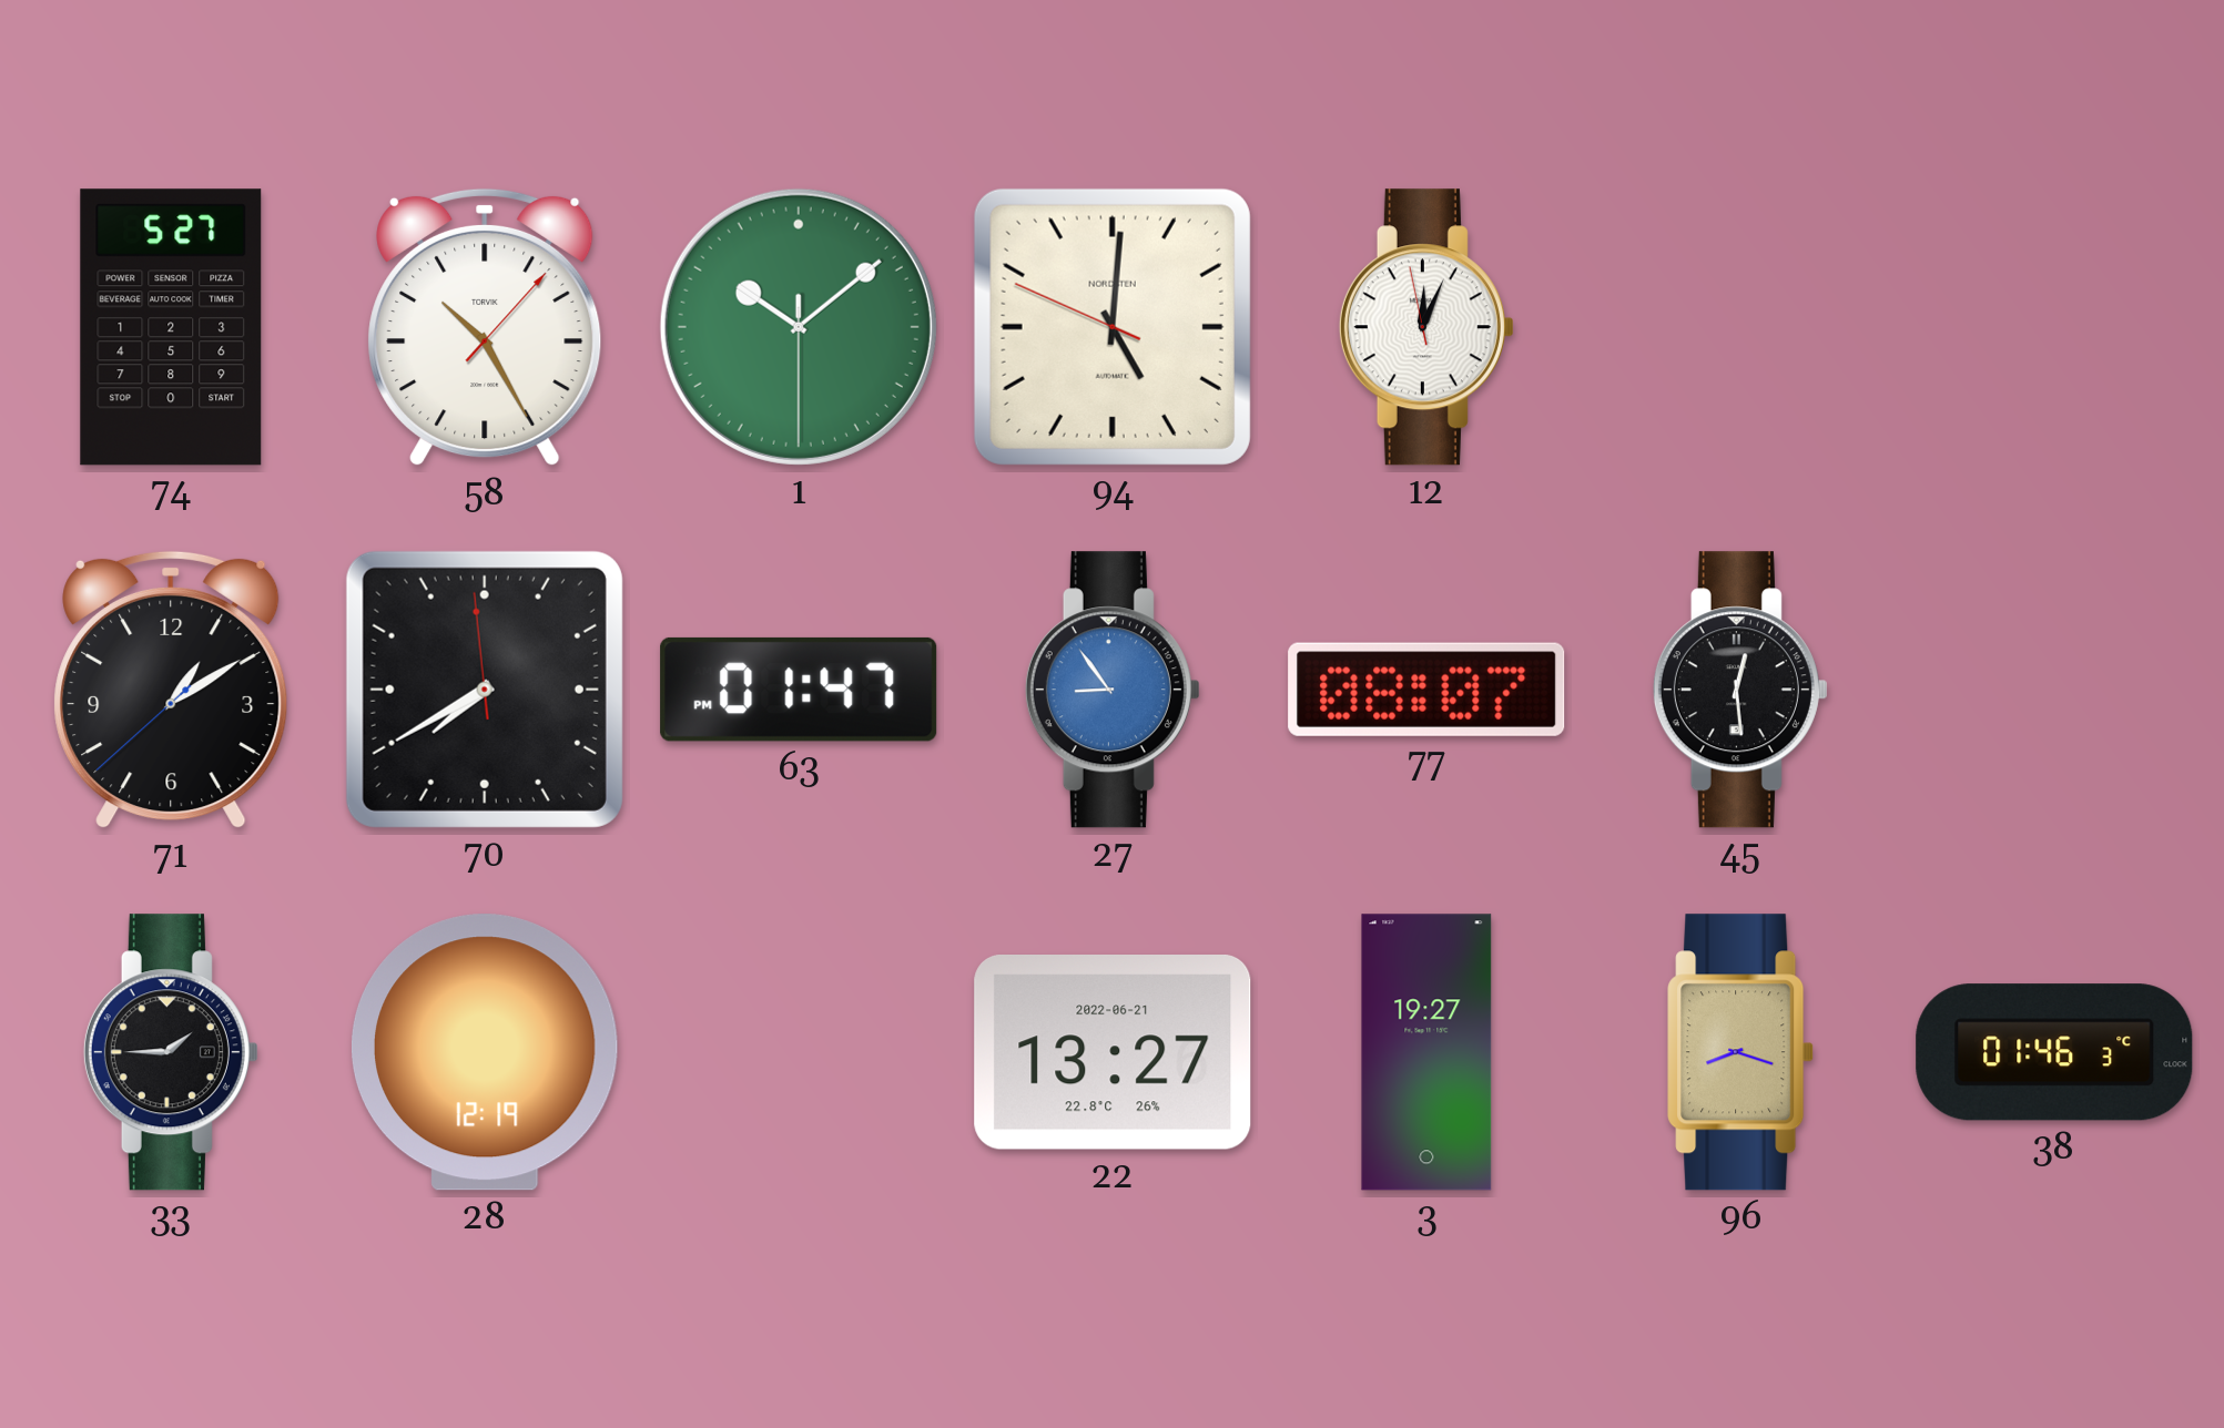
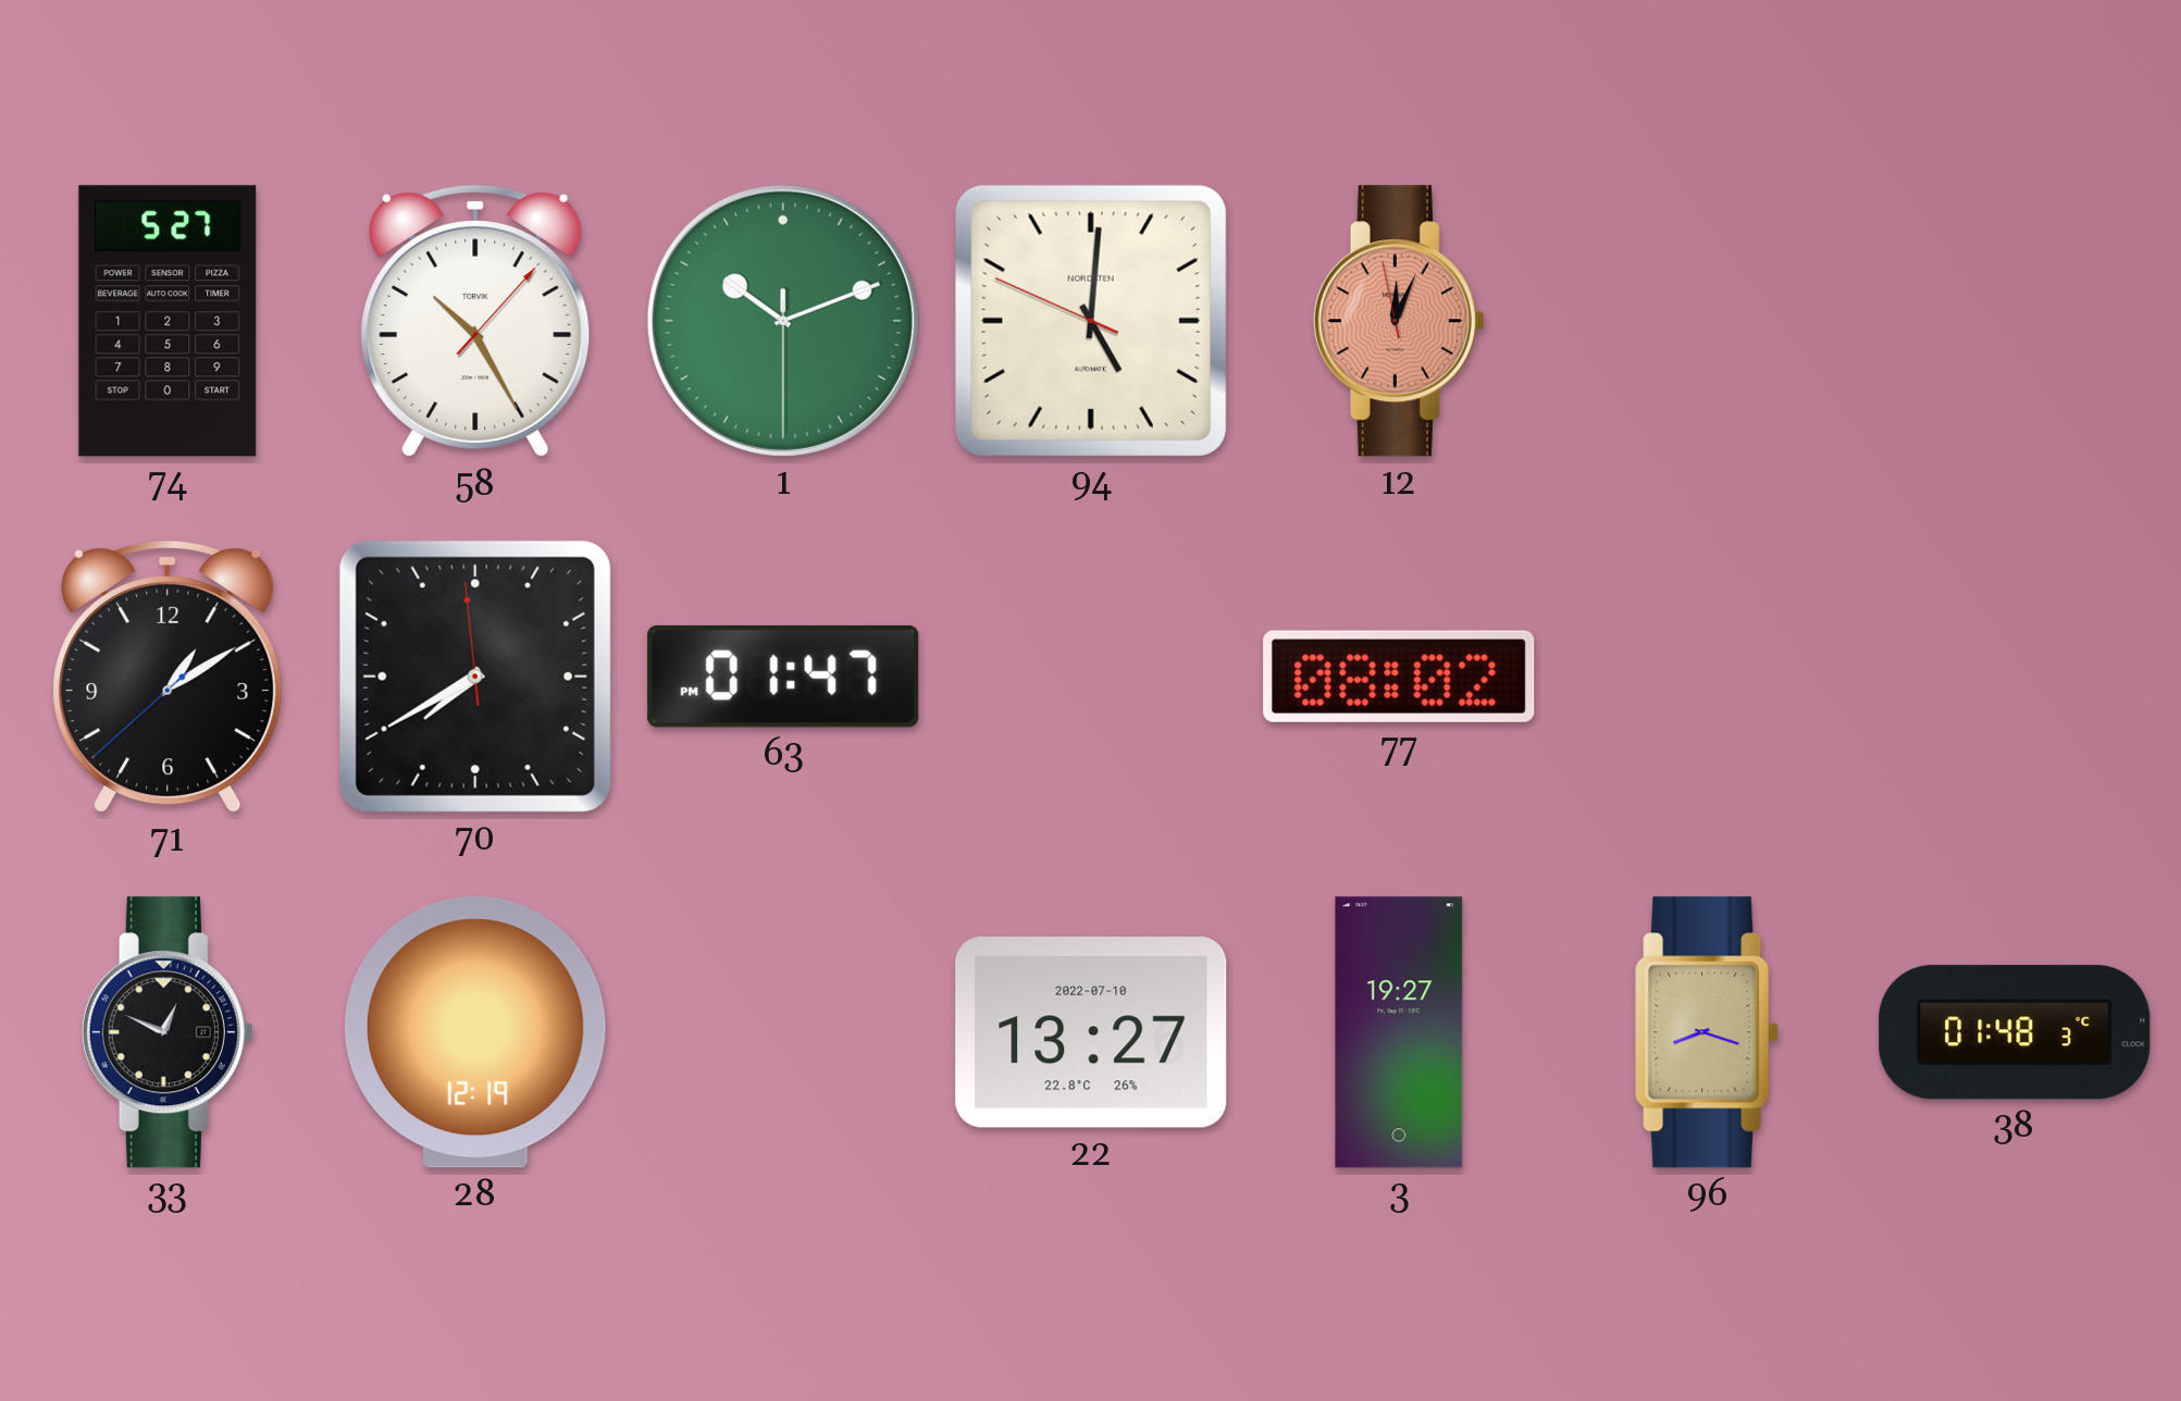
1: 10:08 -> 10:11 (783, 321)
12 dial: white -> salmon (1399, 321)
27: 8:54 -> none (1113, 690)
77: 08:07 -> 08:02 (1399, 677)
45: 12:29 -> none (1740, 690)
33: 1:45 -> 12:49 (168, 1032)
22 date: 2022-06-21 -> 2022-07-10 (1091, 1033)
38: 01:46 -> 01:48 (2015, 1032)
